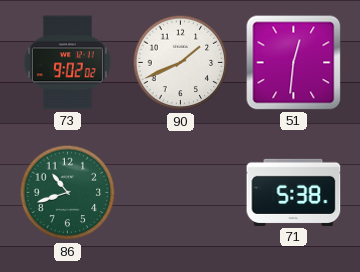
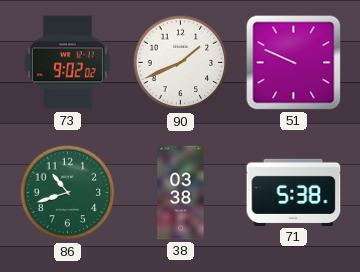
51: 12:31 -> 9:49 (294, 63)
38: none -> 03:38 (181, 193)
